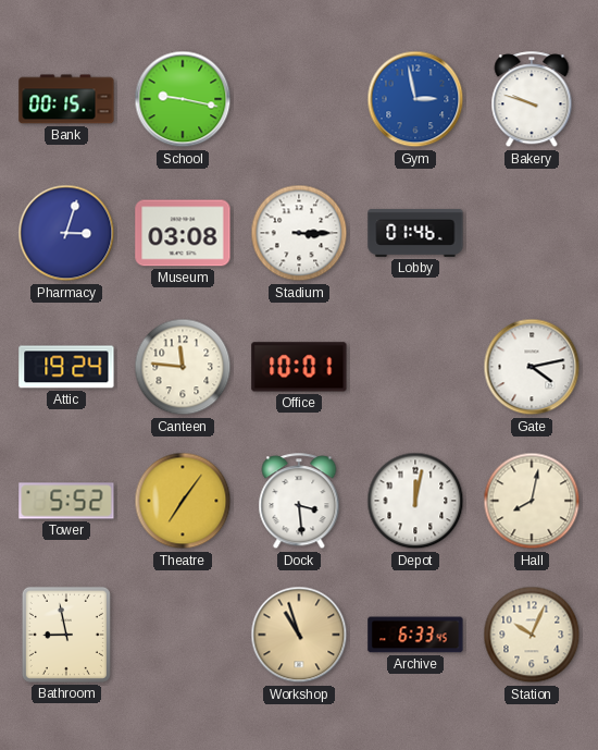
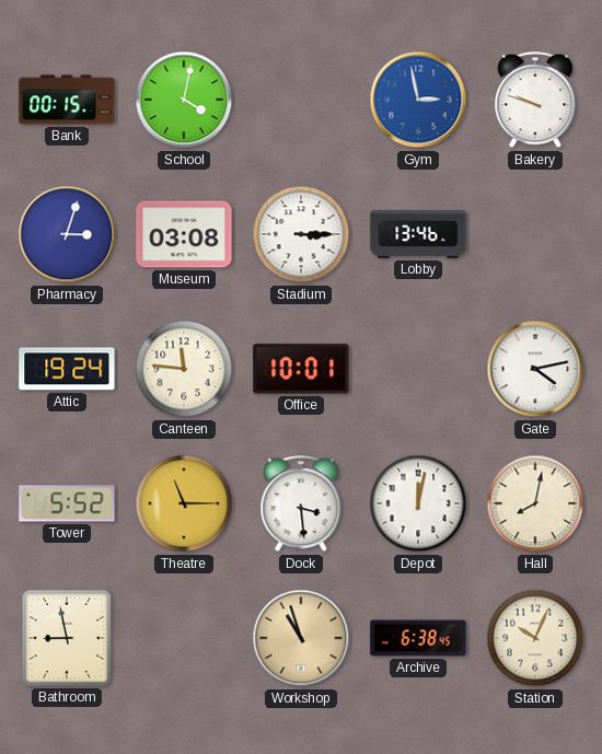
School: 9:17 -> 4:02 (184, 100)
Lobby: 01:46 -> 13:46 (418, 234)
Theatre: 7:06 -> 11:15 (184, 503)
Archive: 6:33 -> 6:38 (418, 638)
